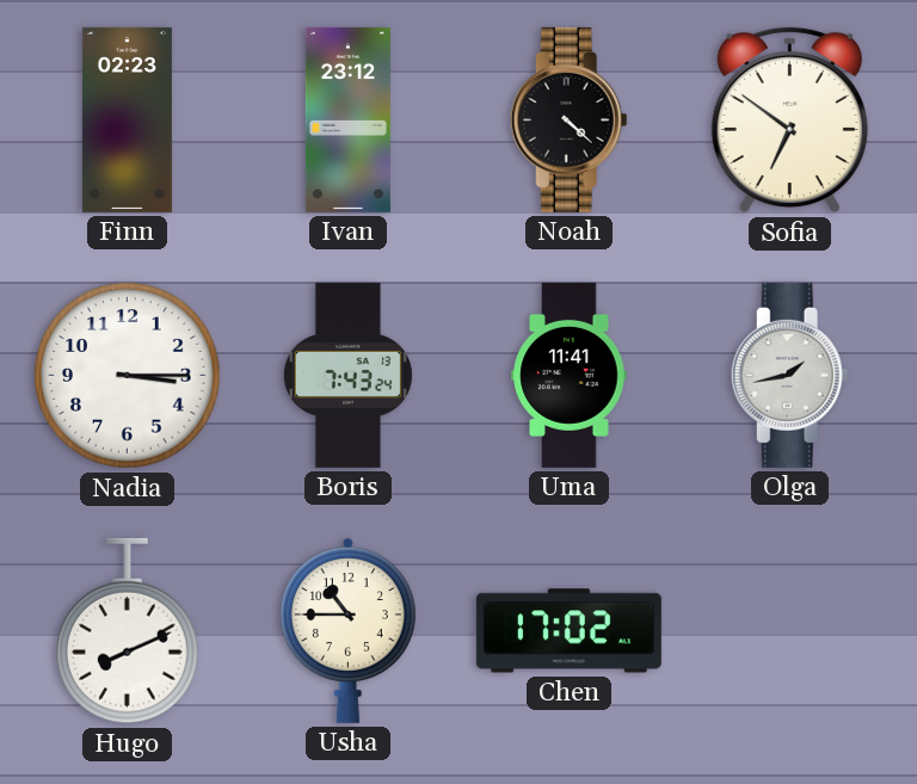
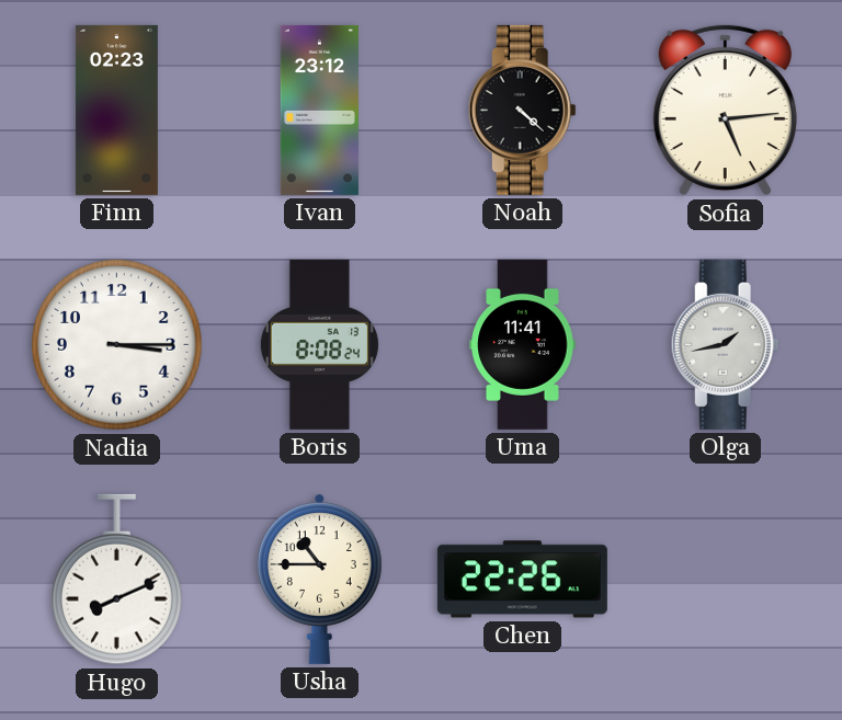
Sofia: 6:51 -> 5:14 (725, 111)
Boris: 7:43 -> 8:08 (319, 344)
Chen: 17:02 -> 22:26 (522, 580)
